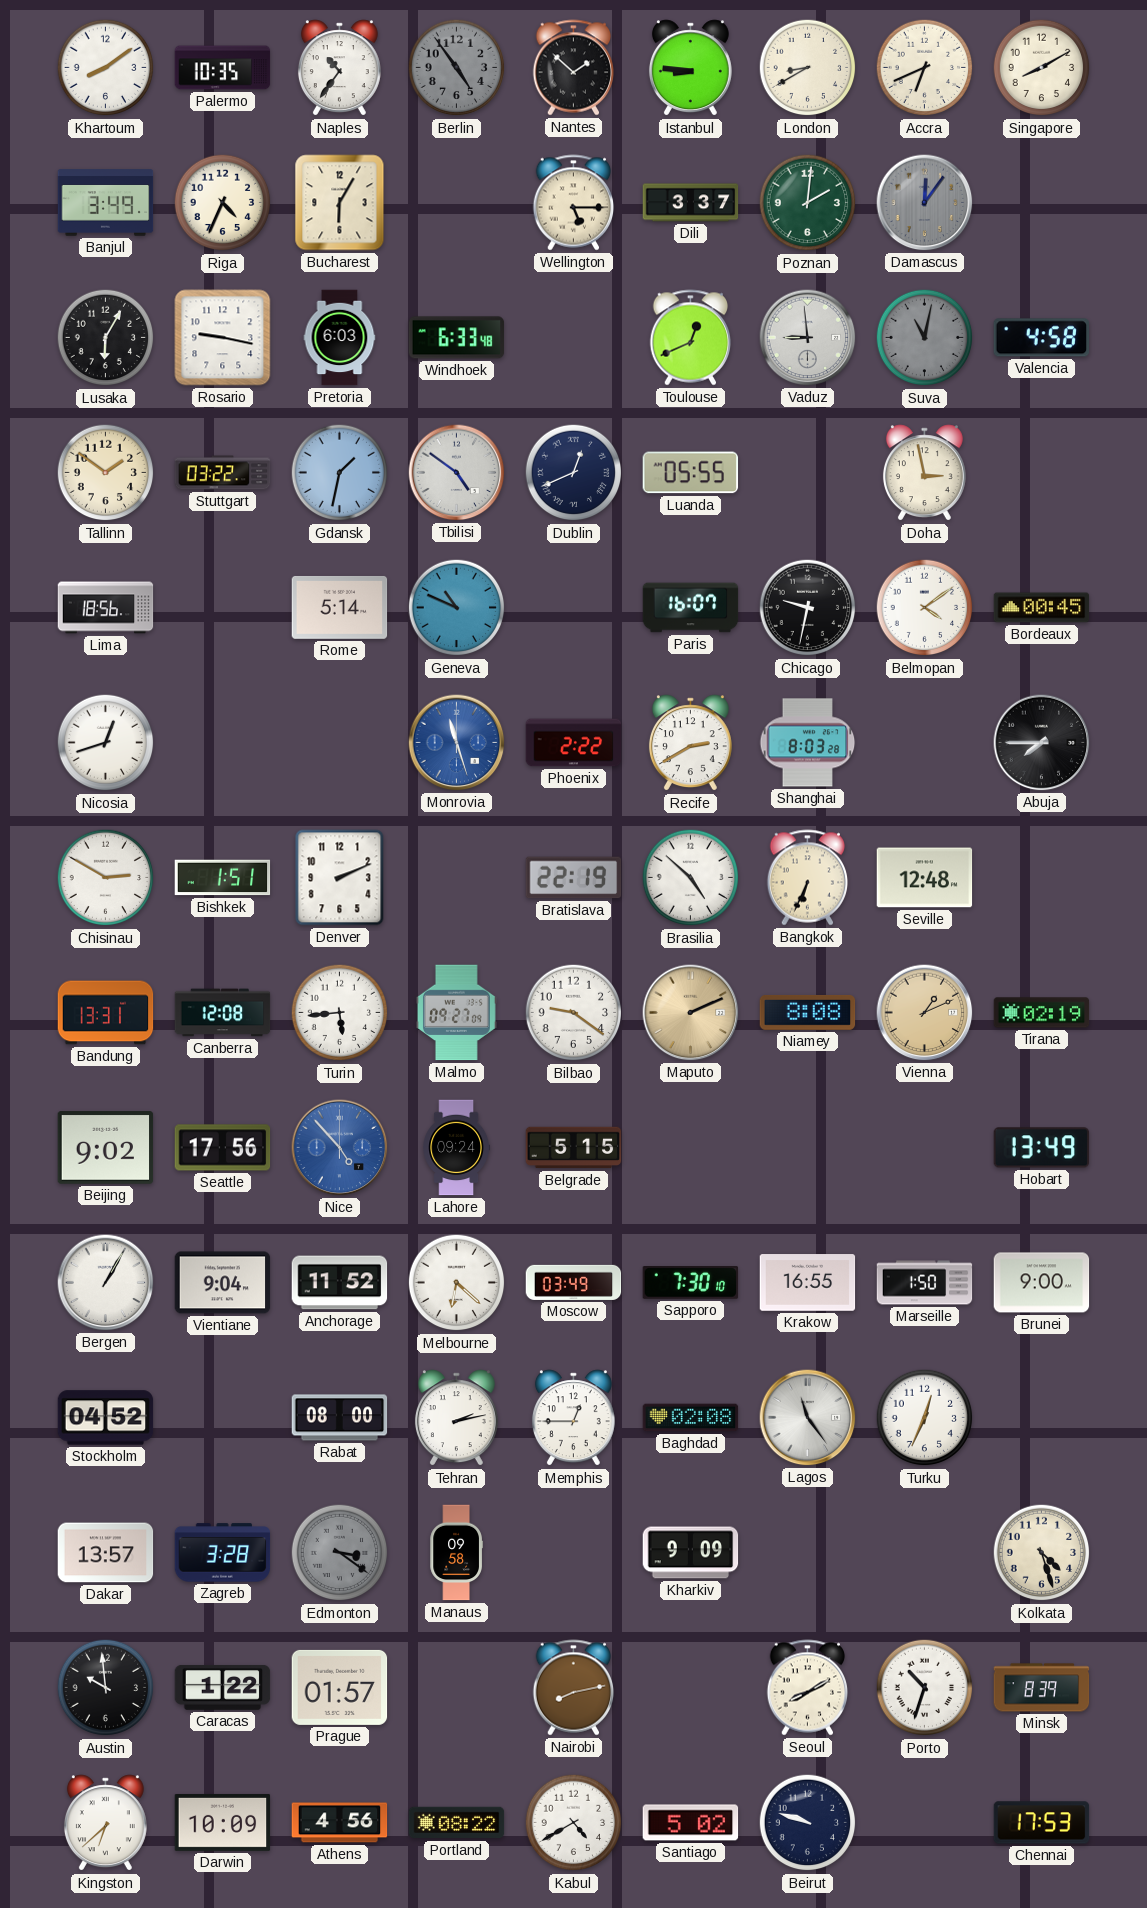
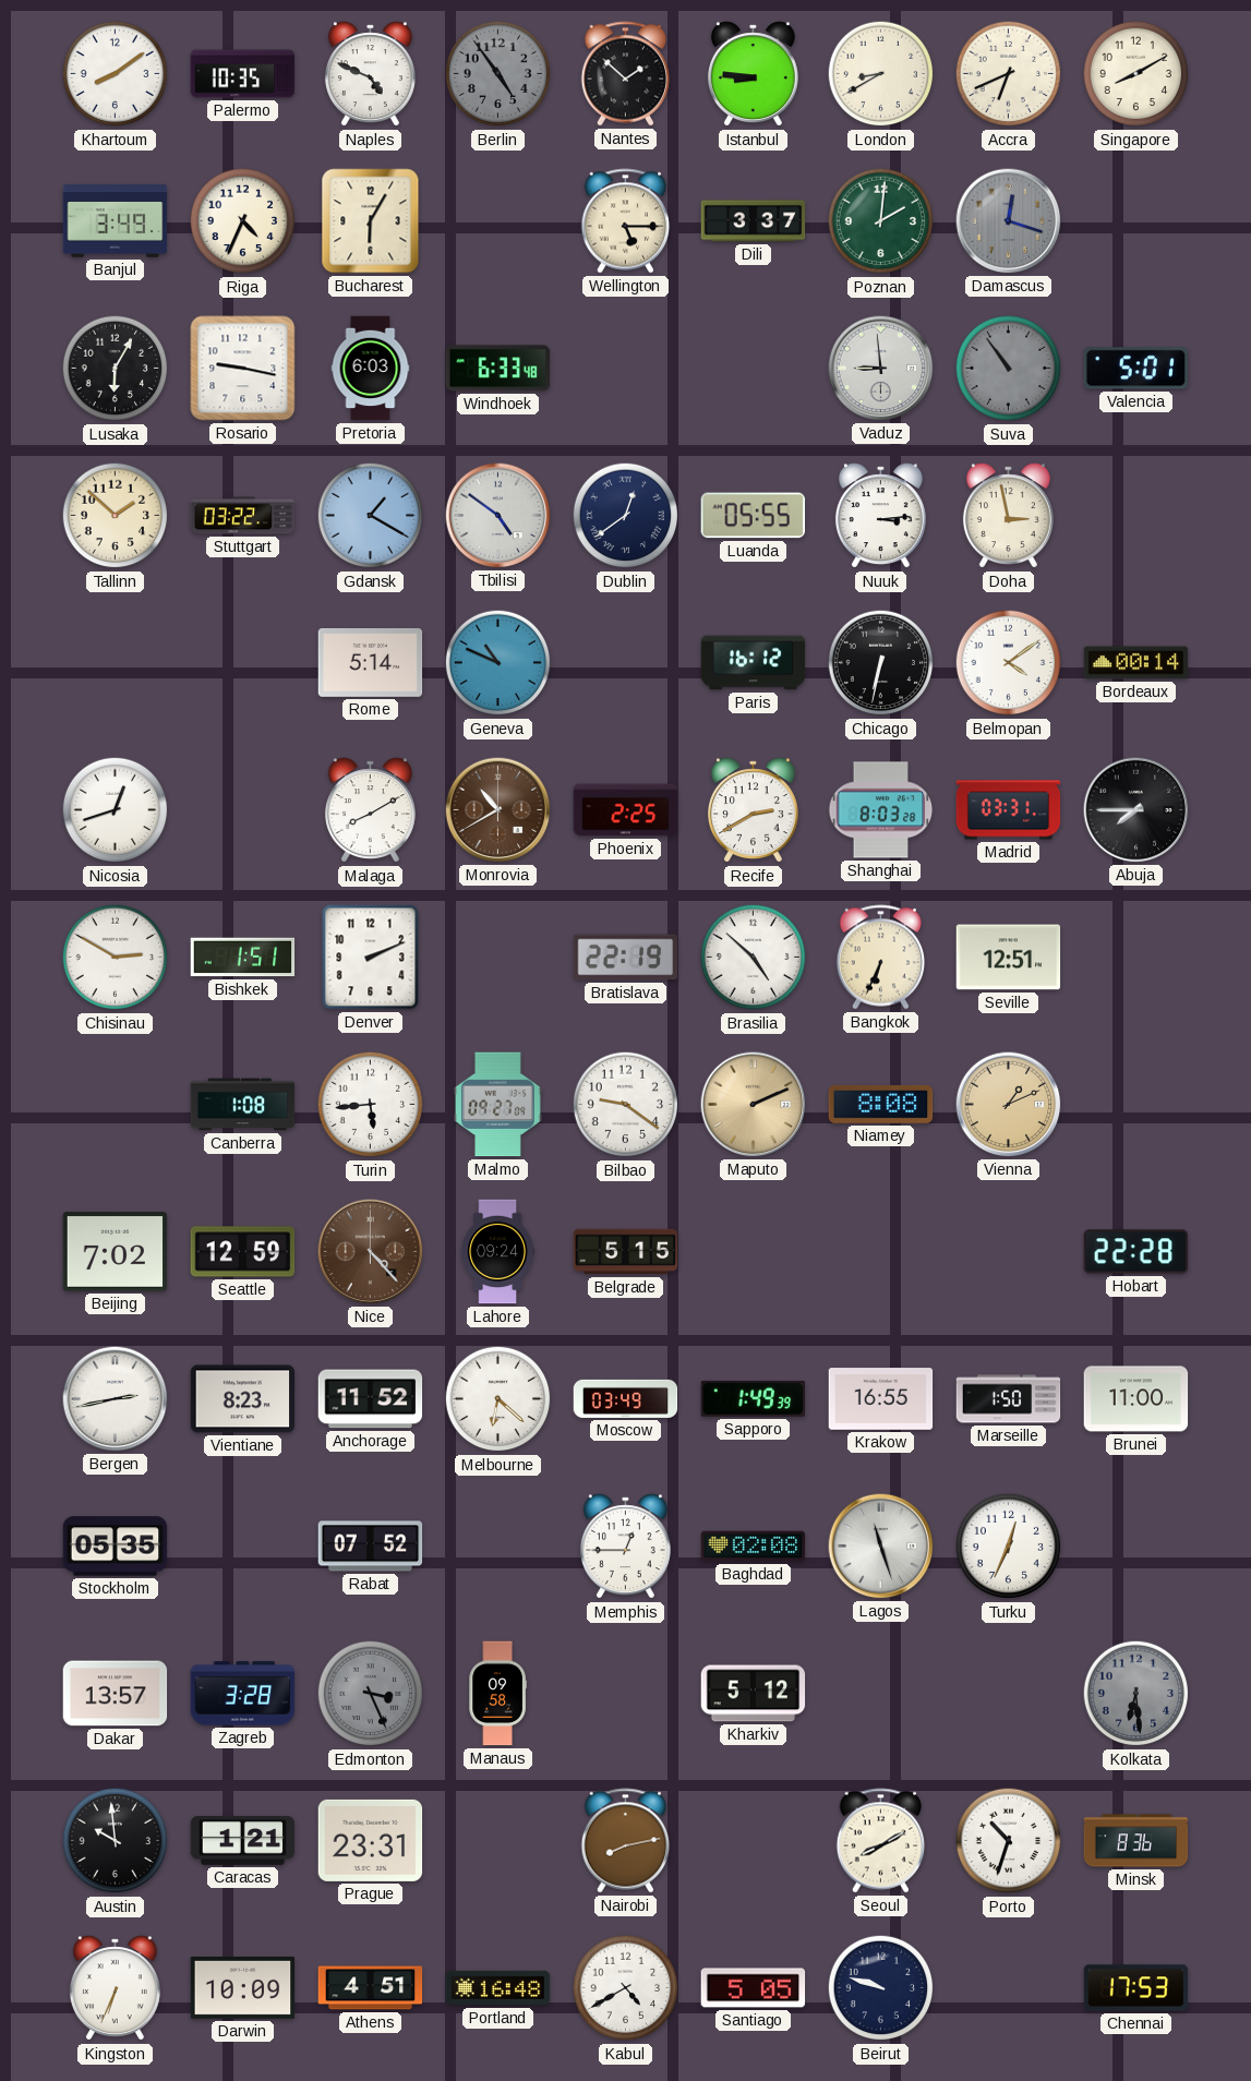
Naples: 10:36 -> 4:49 (370, 74)
Damascus: 12:06 -> 12:18 (1009, 221)
Toulouse: 12:41 -> none (691, 338)
Suva: 11:02 -> 10:54 (1009, 369)
Valencia: 4:58 -> 5:01 (1135, 369)
Tallinn: 1:51 -> 1:52 (116, 516)
Gdansk: 1:32 -> 1:20 (371, 516)
Dublin: 12:41 -> 12:39 (626, 516)
Nuuk: none -> 3:14 (880, 516)
Lima: 18:56 -> none (106, 608)
Paris: 16:07 -> 16:12 (754, 663)
Chicago: 9:32 -> 6:32 (881, 663)
Bordeaux: 00:45 -> 00:14 (1136, 663)
Malaga: none -> 8:10 (370, 810)
Monrovia: 11:27 -> 10:40 (498, 810)
Monrovia dial: blue -> brown (498, 810)
Phoenix: 2:22 -> 2:25 (626, 810)
Madrid: none -> 03:31 (1009, 810)
Seville: 12:48 -> 12:51 (1009, 958)
Bandung: 13:31 -> none (106, 1013)
Canberra: 12:08 -> 1:08 (243, 1105)
Tirana: 02:19 -> none (1042, 1013)
Beijing: 9:02 -> 7:02 (116, 1252)
Seattle: 17:56 -> 12:59 (243, 1252)
Nice: 4:53 -> 4:23 (371, 1252)
Nice dial: blue -> brown (371, 1252)
Hobart: 13:49 -> 22:28 (1136, 1252)
Bergen: 1:05 -> 2:43 (116, 1399)
Vientiane: 9:04 -> 8:23 (243, 1399)
Sapporo: 7:30 -> 1:49 (754, 1399)
Brunei: 9:00 -> 11:00 (1136, 1399)
Stockholm: 04:52 -> 05:35 (116, 1547)
Rabat: 08:00 -> 07:52 (371, 1547)
Tehran: 2:13 -> none (456, 1418)
Lagos: 11:24 -> 11:27 (881, 1547)
Edmonton: 3:21 -> 3:26 (371, 1694)
Kharkiv: 9:09 -> 5:12 (754, 1694)
Kolkata: 4:27 -> 6:29 (1136, 1694)
Kolkata dial: cream -> grey (1136, 1694)
Caracas: 1:22 -> 1:21 (243, 1841)
Prague: 01:57 -> 23:31 (371, 1840)
Minsk: 8:39 -> 8:36 (1136, 1841)
Kingston: 6:38 -> 6:34 (115, 1988)
Athens: 4:56 -> 4:51 (371, 1988)
Portland: 08:22 -> 16:48 (498, 1988)
Santiago: 5:02 -> 5:05 (754, 1988)
